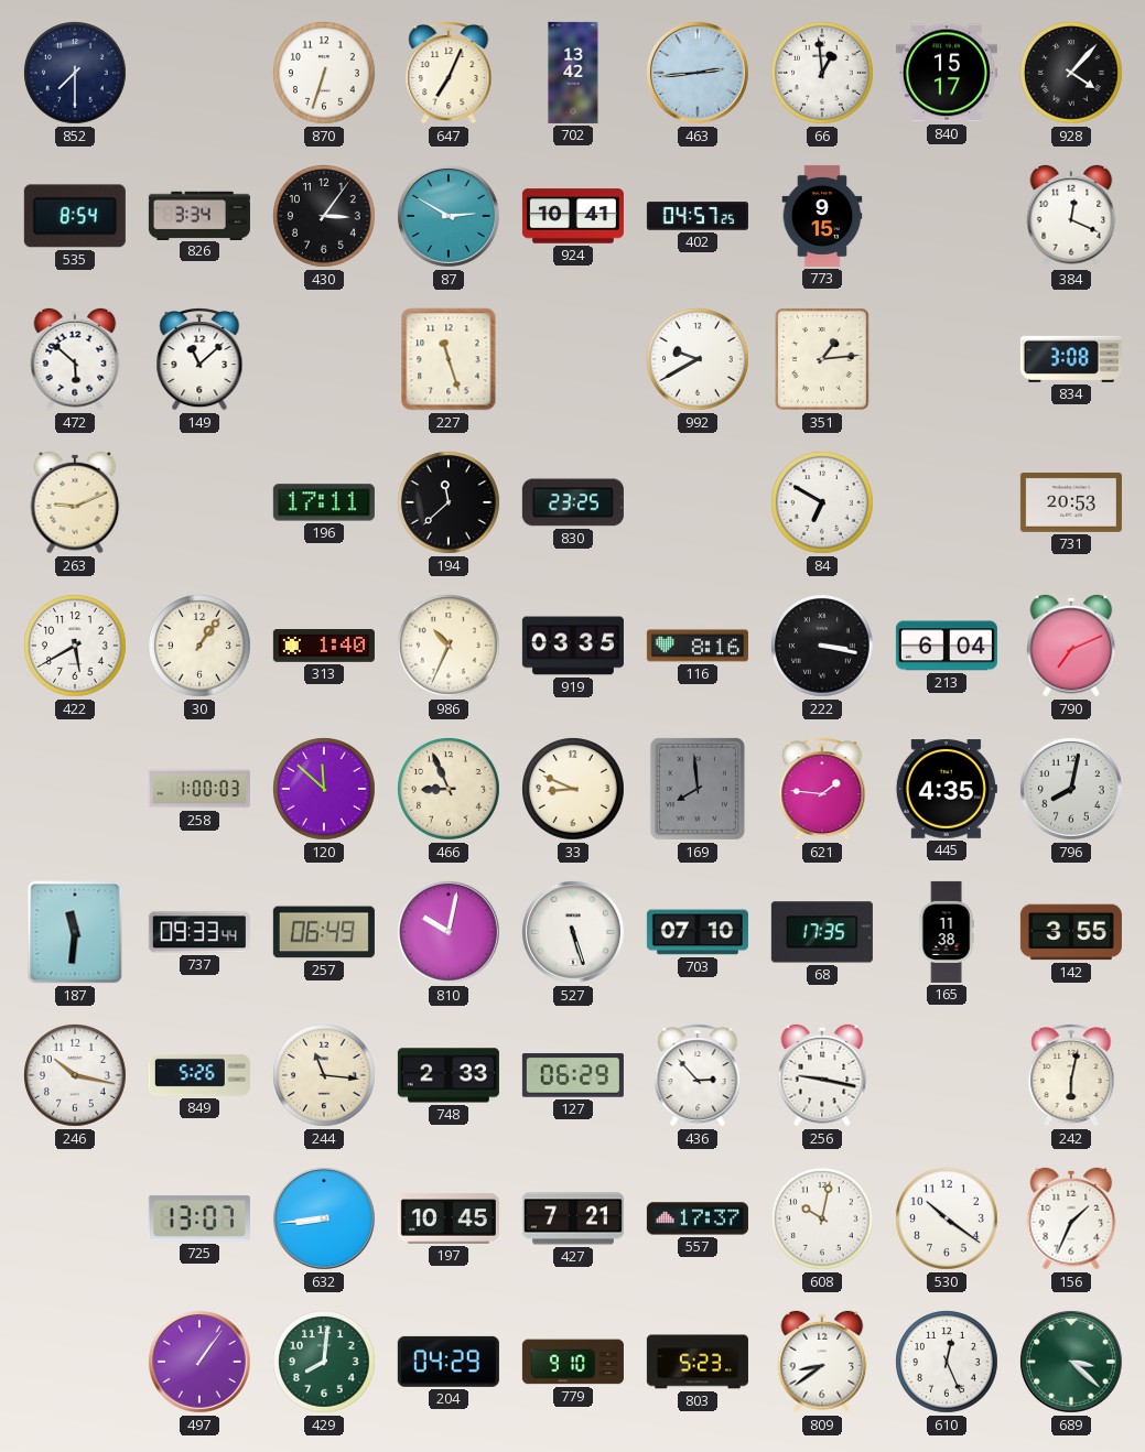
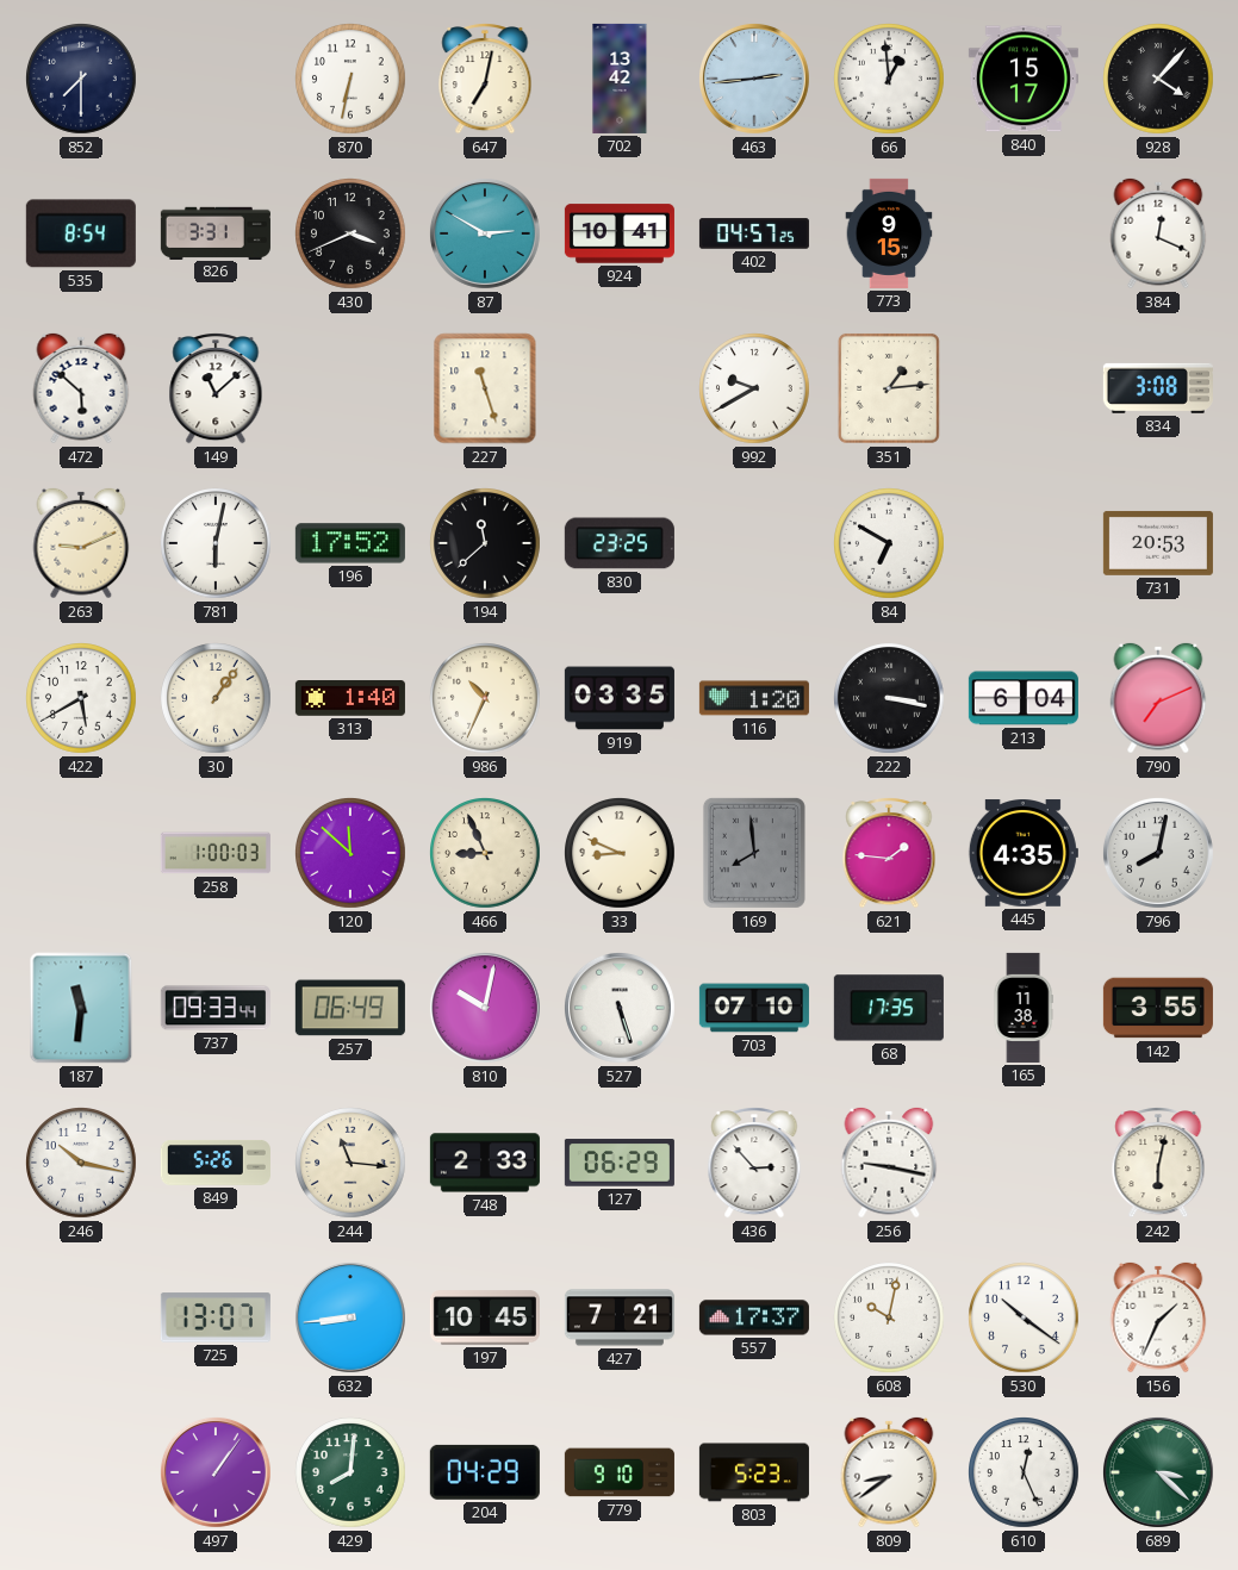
870: 6:33 -> 6:32 (352, 80)
647: 7:04 -> 7:02 (485, 80)
826: 3:34 -> 3:31 (216, 232)
430: 3:06 -> 3:41 (352, 235)
781: none -> 6:02 (217, 544)
196: 17:11 -> 17:52 (350, 543)
116: 8:16 -> 1:20 (754, 698)
